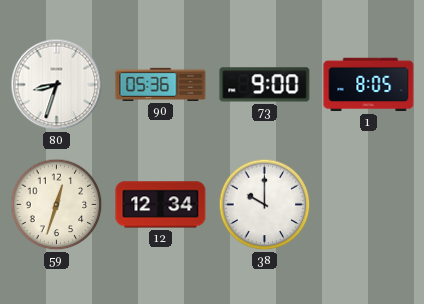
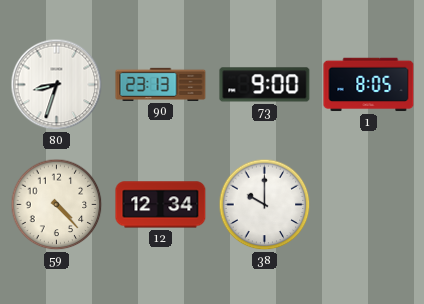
90: 05:36 -> 23:13 (161, 84)
59: 12:33 -> 4:23 (57, 205)
